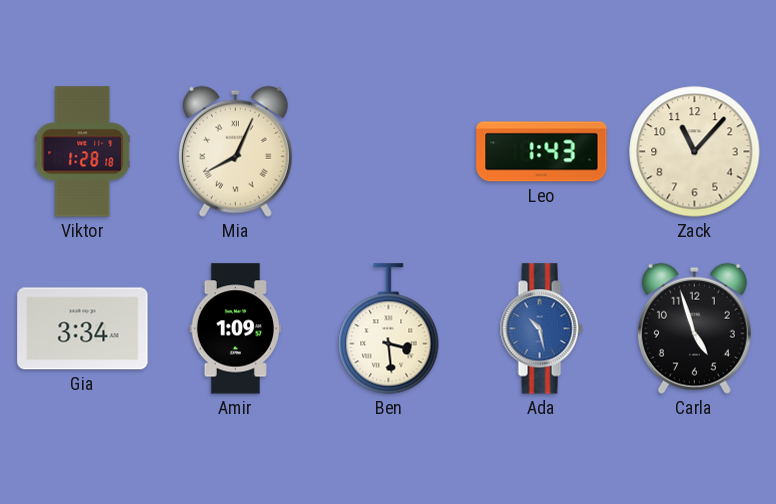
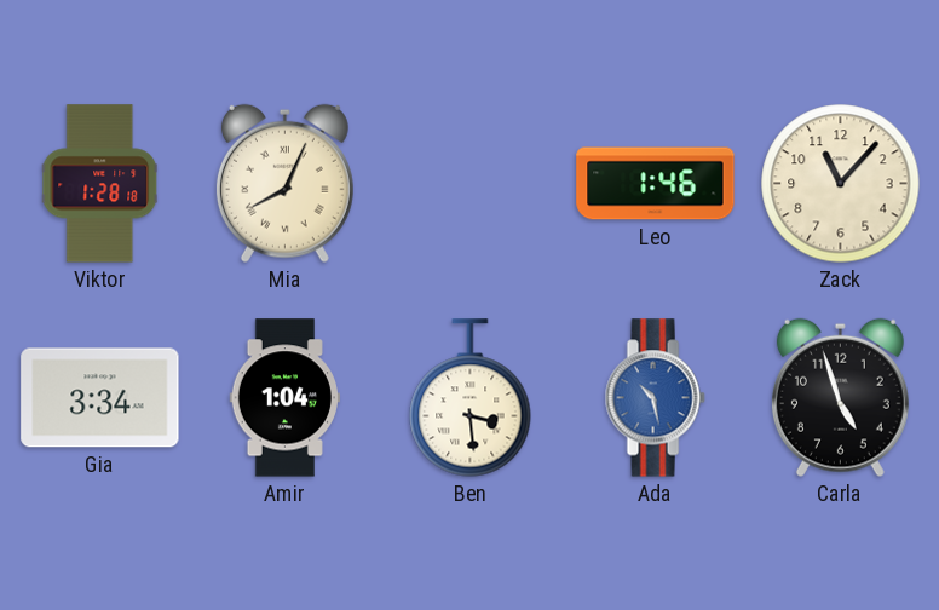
Leo: 1:43 -> 1:46 (656, 184)
Amir: 1:09 -> 1:04 (284, 398)
